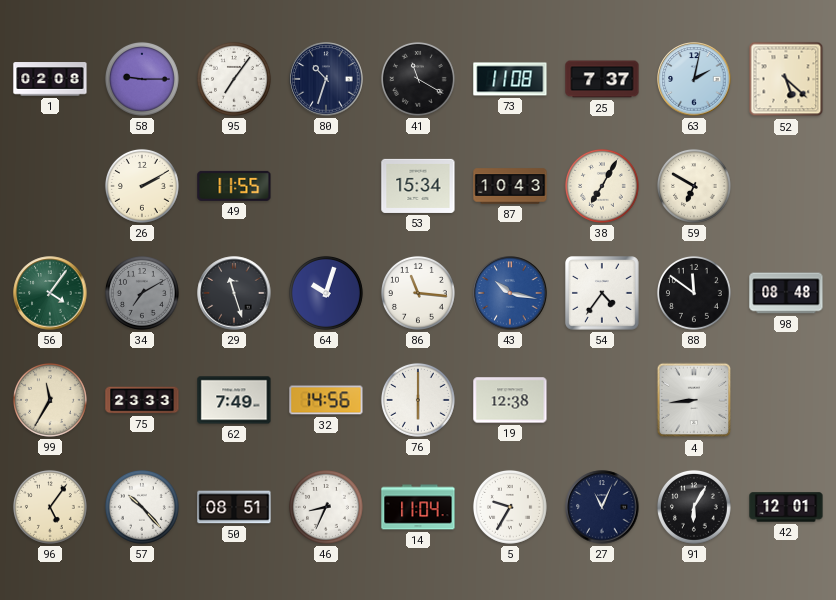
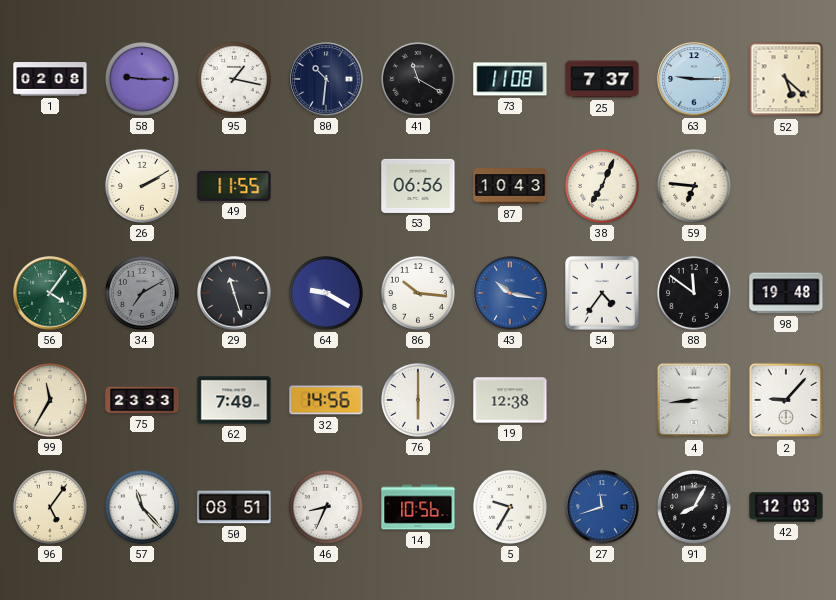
95: 7:06 -> 1:17 (234, 79)
80: 10:33 -> 10:31 (326, 79)
63: 2:02 -> 9:15 (694, 79)
53: 15:34 -> 06:56 (418, 186)
38: 7:05 -> 7:04 (602, 186)
59: 6:50 -> 6:46 (694, 186)
64: 10:03 -> 9:20 (326, 293)
86: 11:16 -> 10:16 (418, 293)
98: 08:48 -> 19:48 (786, 293)
2: none -> 9:07 (786, 400)
57: 10:23 -> 11:23 (142, 507)
14: 11:04 -> 10:56 (418, 507)
27: 11:04 -> 11:42 (602, 507)
27 dial: navy -> blue (602, 507)
91: 6:05 -> 8:05 (694, 507)
42: 12:01 -> 12:03 (786, 507)
